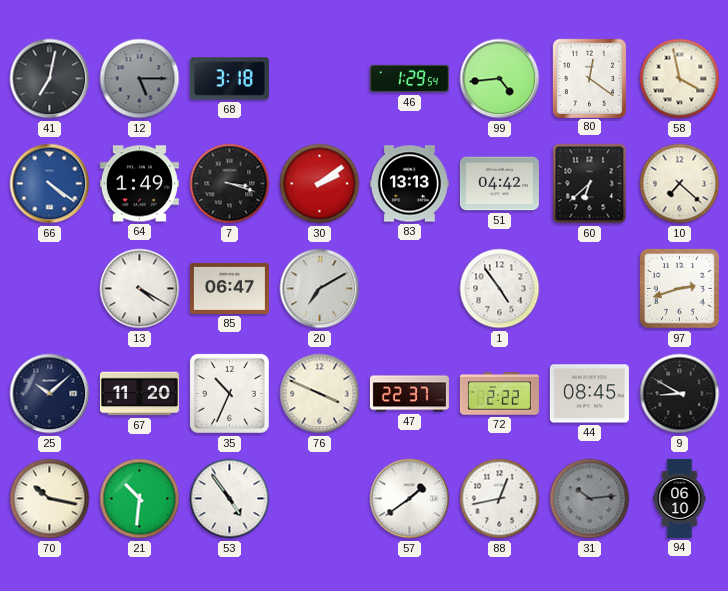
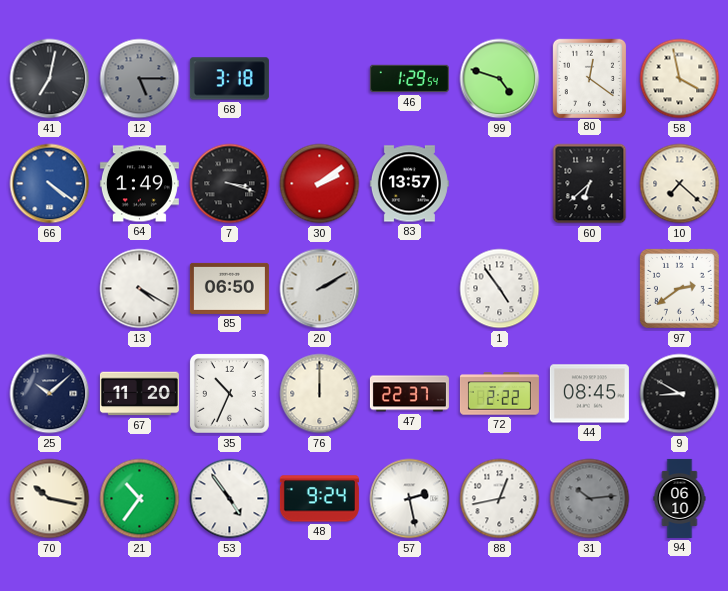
99: 4:44 -> 4:48 (500, 79)
83: 13:13 -> 13:57 (409, 184)
51: 04:42 -> none (499, 184)
85: 06:47 -> 06:50 (229, 288)
20: 7:10 -> 2:10 (320, 289)
97: 2:42 -> 2:39 (680, 289)
76: 3:49 -> 12:00 (320, 394)
21: 10:31 -> 10:36 (140, 499)
48: none -> 9:24 (319, 499)
57: 1:39 -> 2:28 (410, 499)
